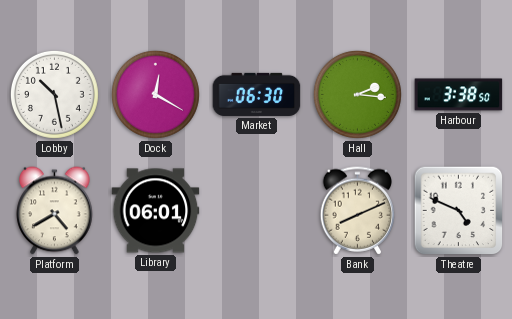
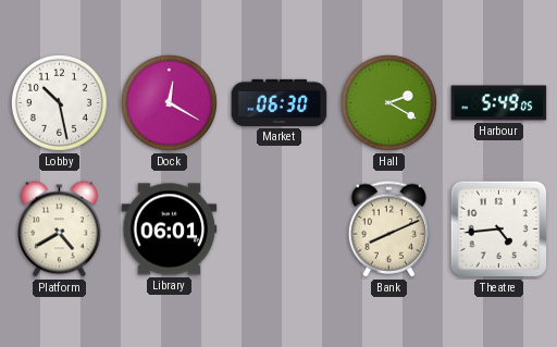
Hall: 2:16 -> 2:20 (388, 102)
Harbour: 3:38 -> 5:49 (499, 103)
Theatre: 4:49 -> 4:44 (499, 230)
